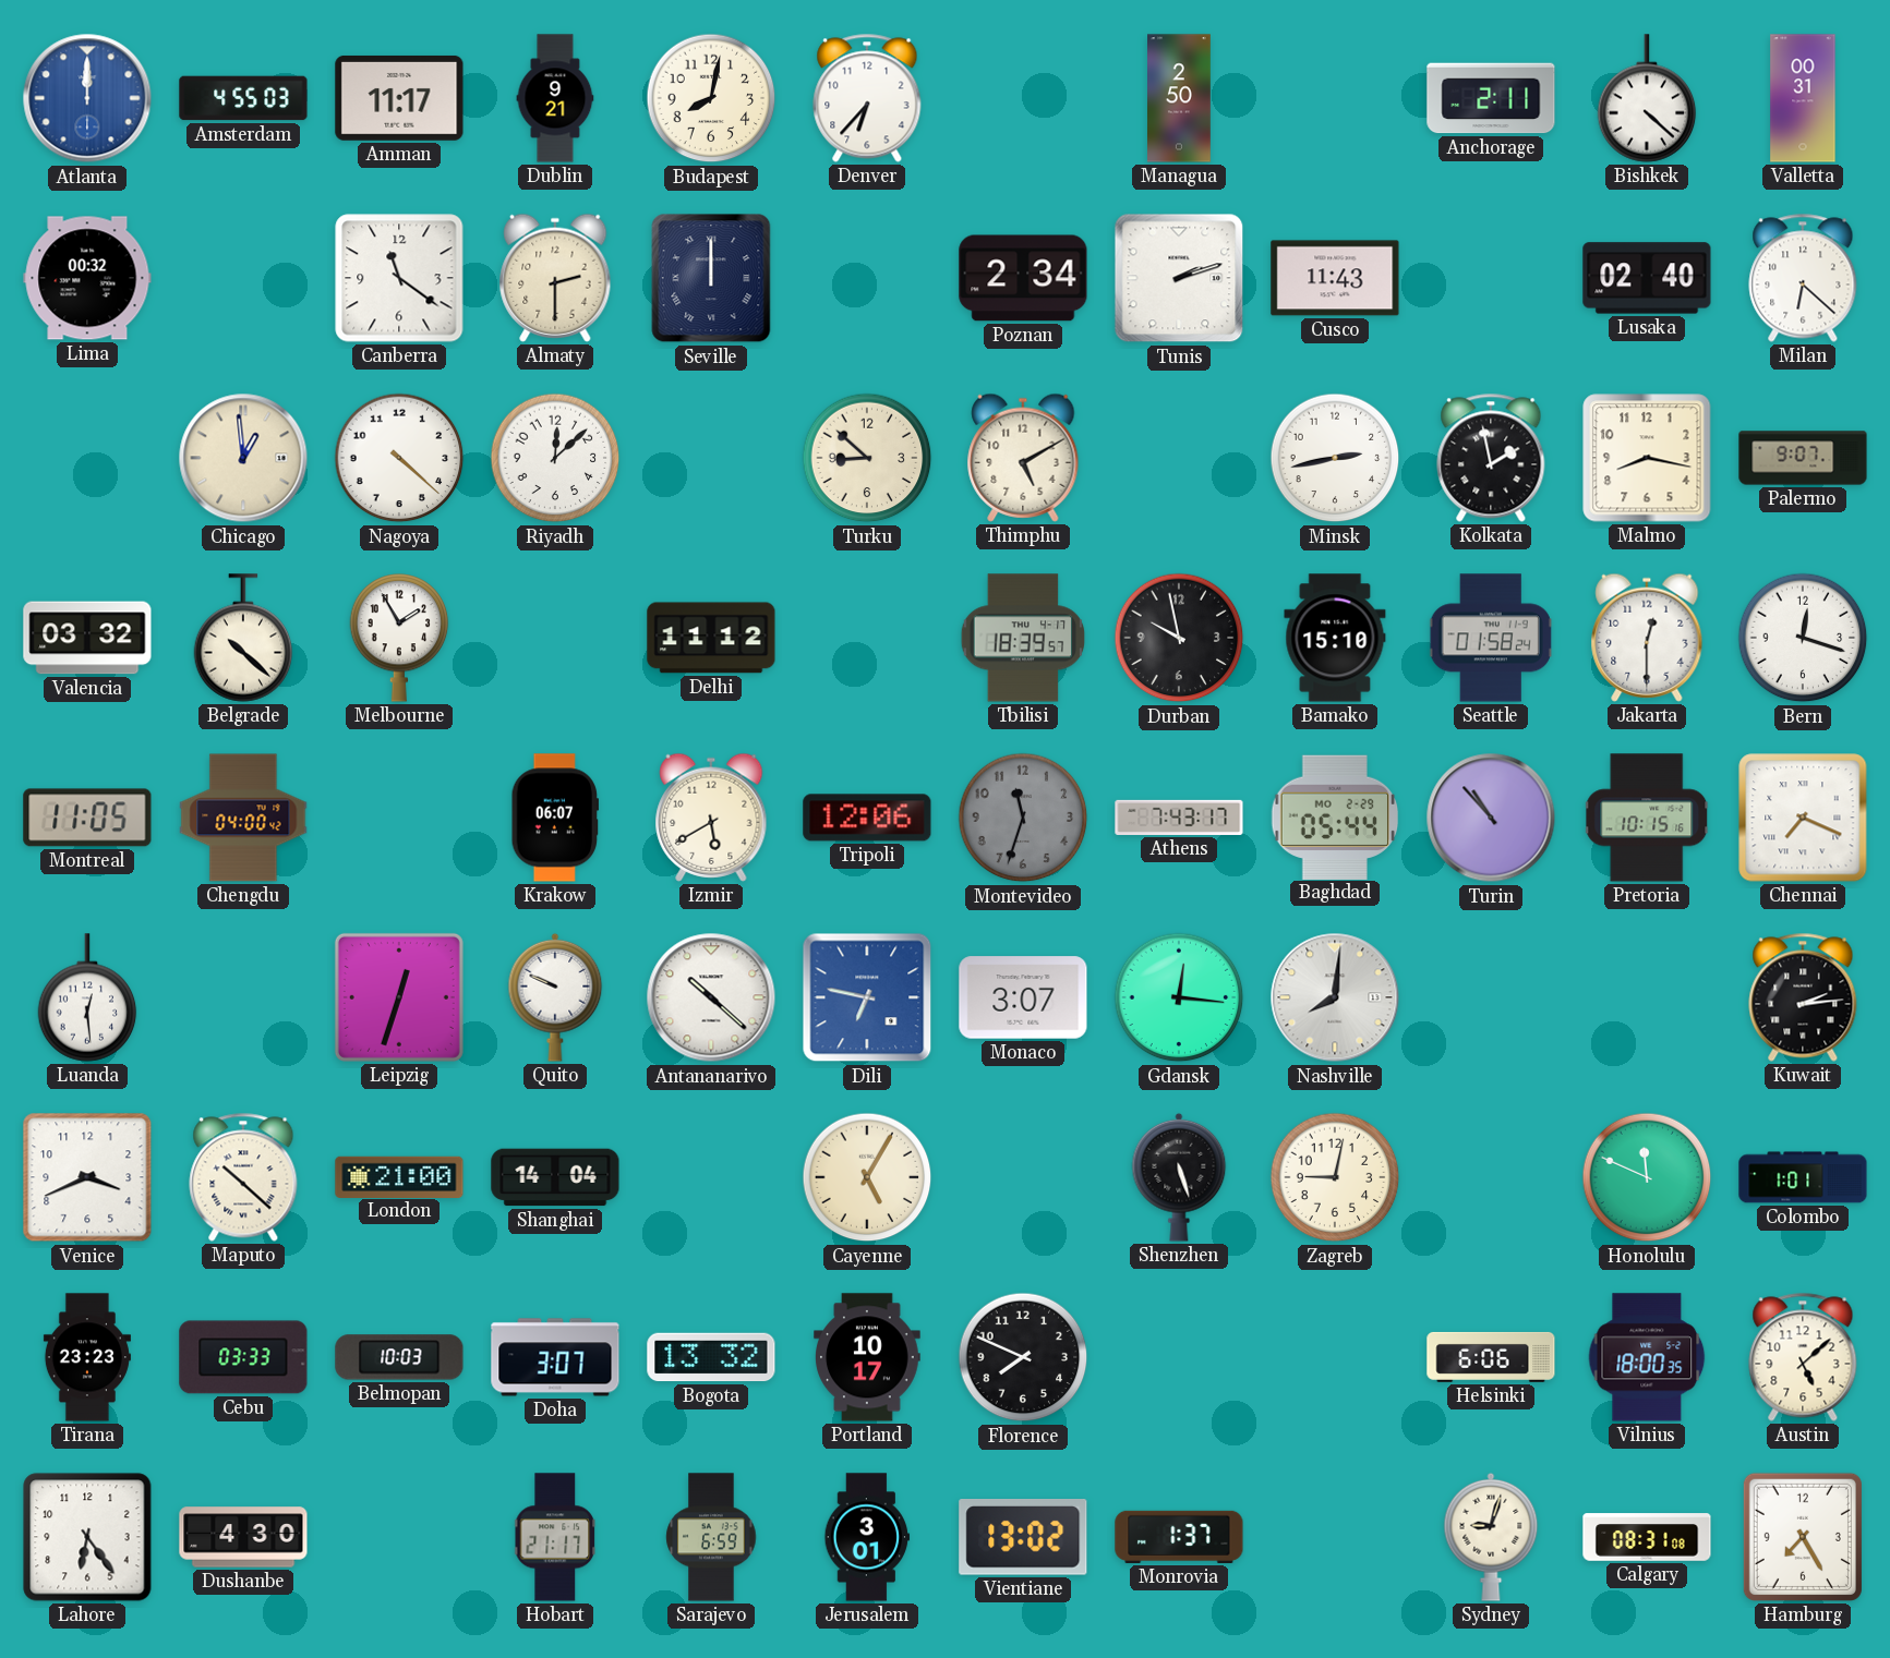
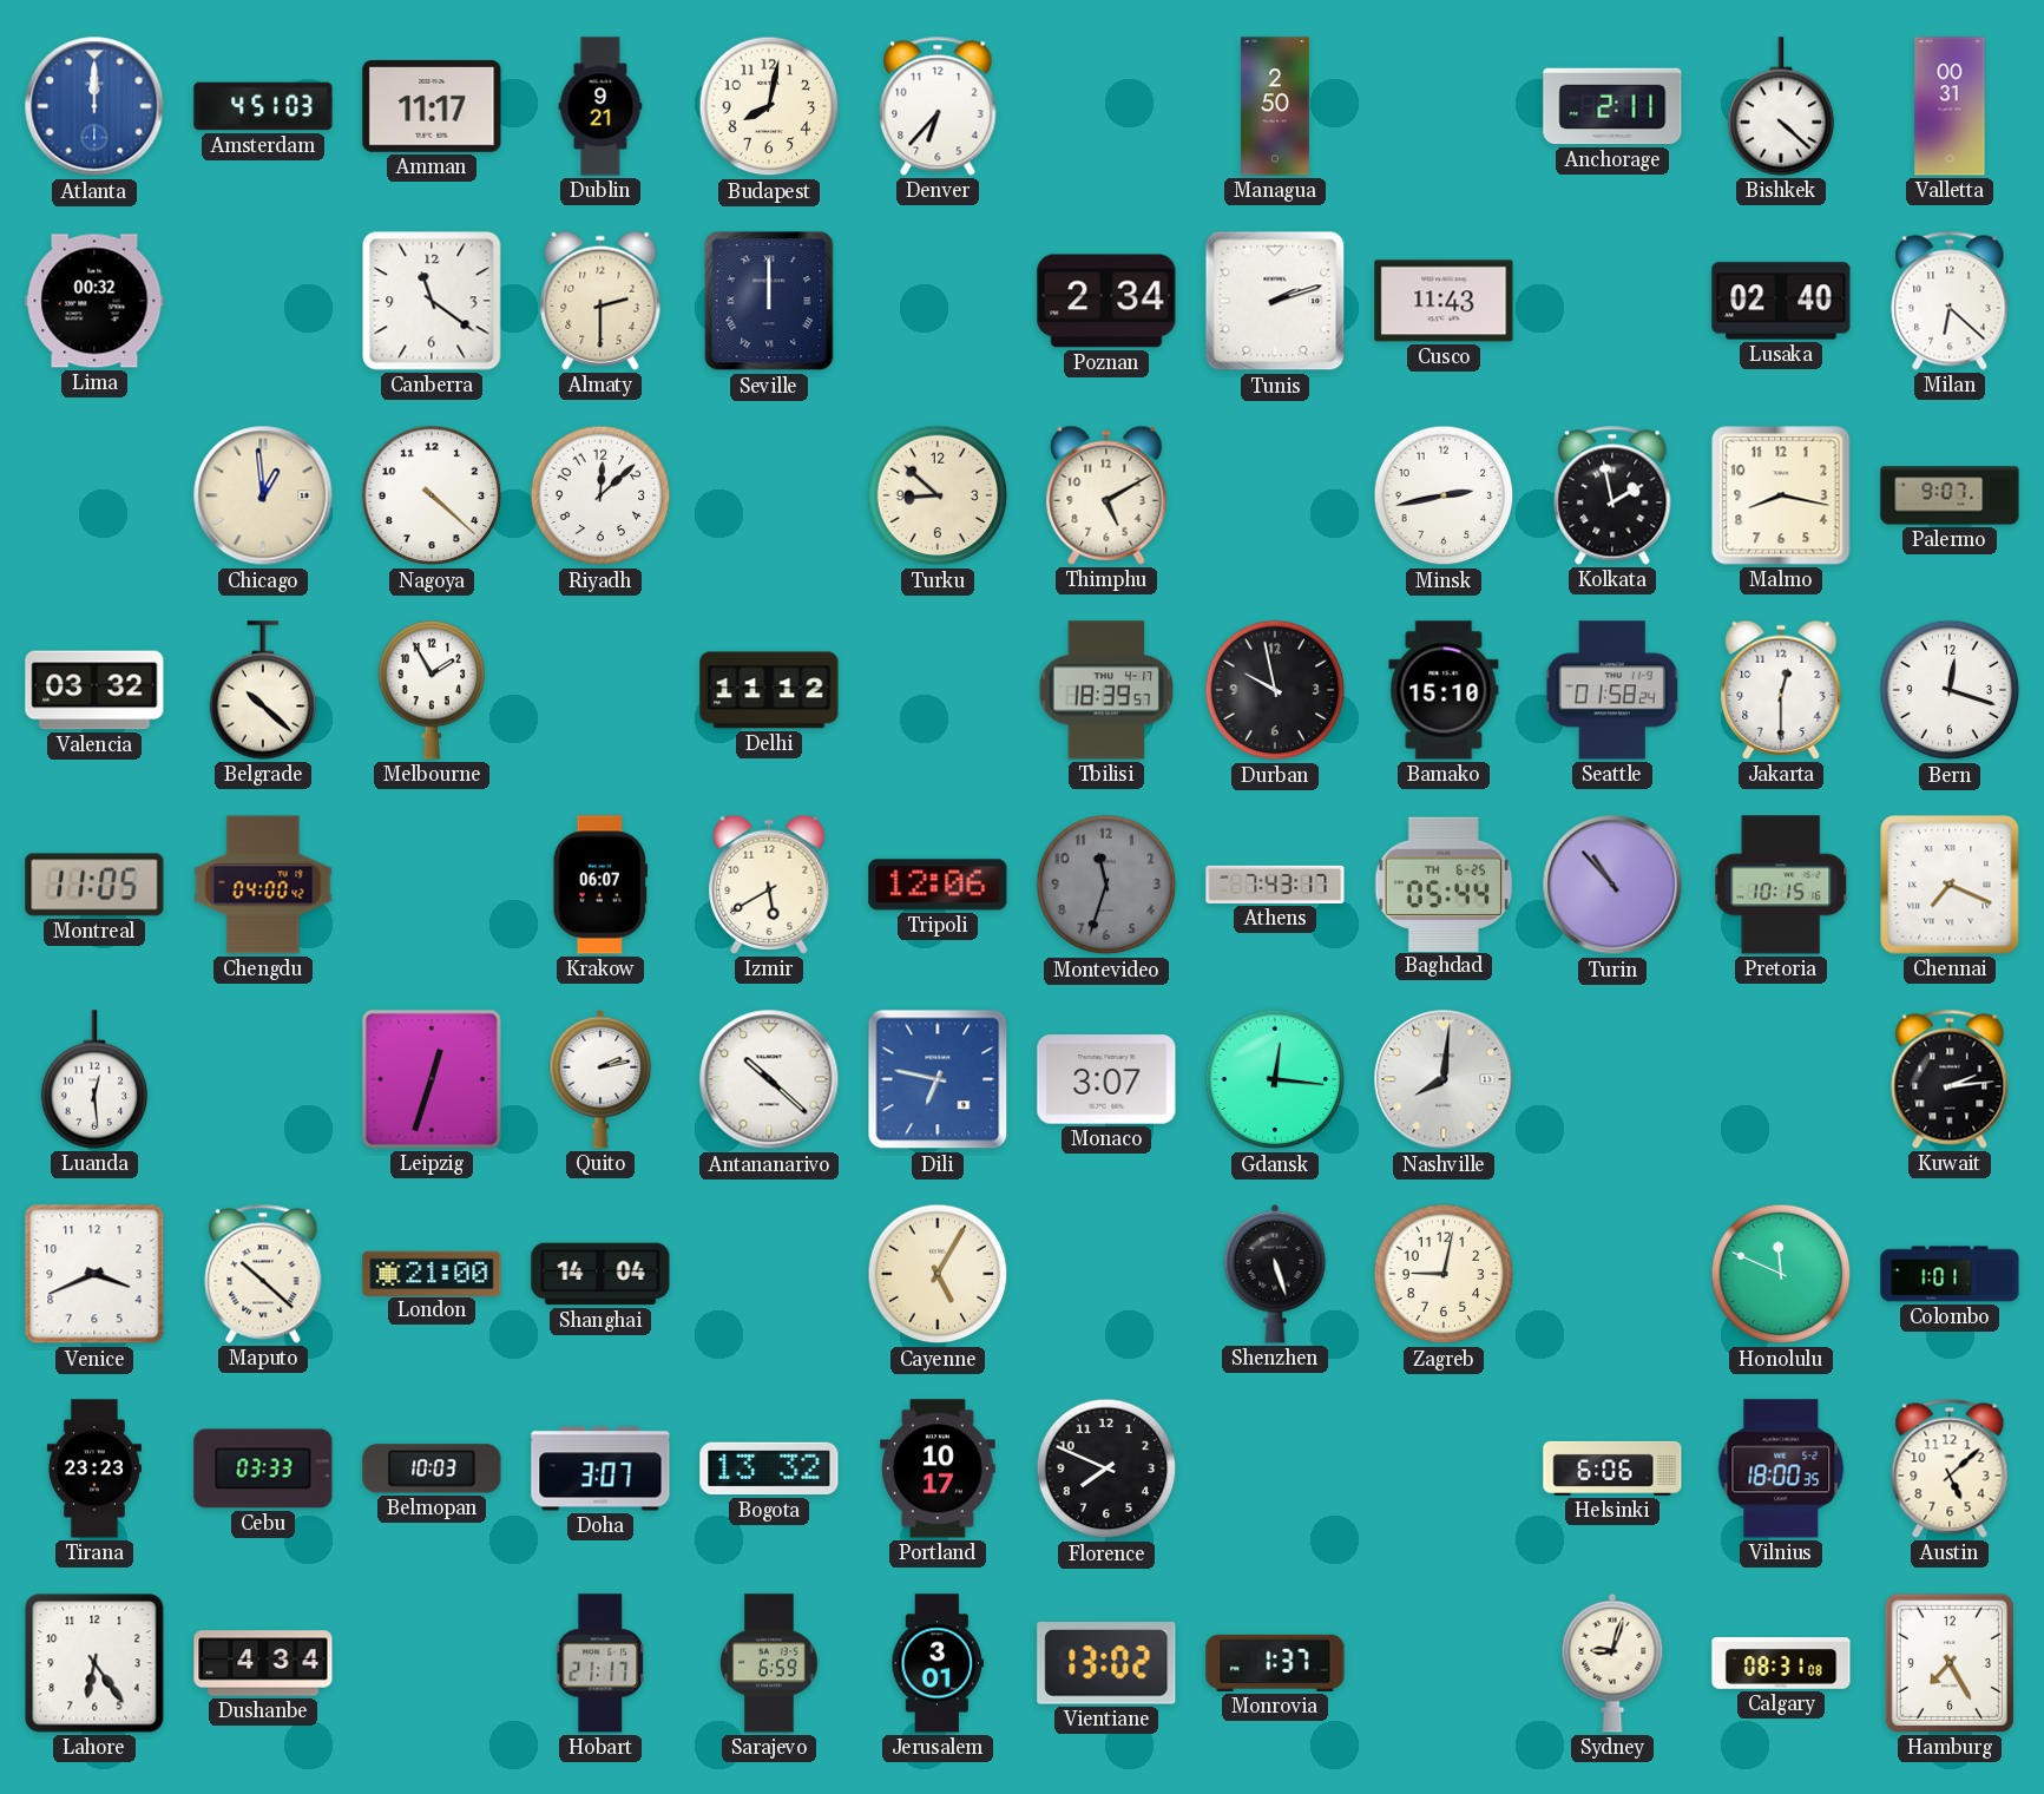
Amsterdam: 4:55 -> 4:51 (263, 106)
Baghdad date: MO 2-29 -> TH 6-25 (1444, 883)
Quito: 9:49 -> 2:13 (600, 1079)
Dushanbe: 4:30 -> 4:34 (263, 1663)
